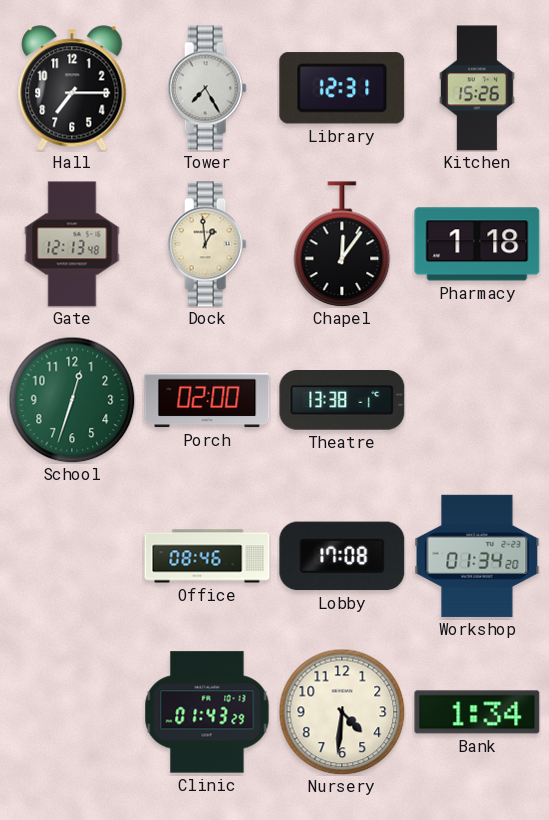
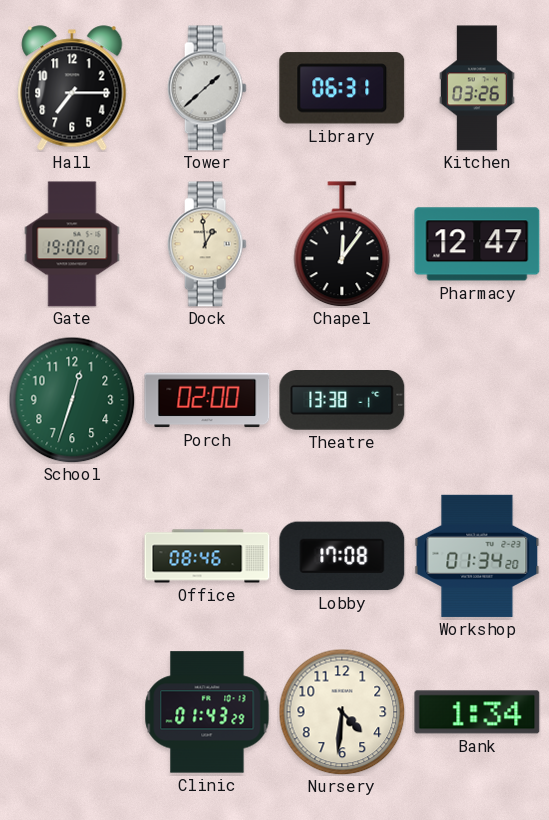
Tower: 7:25 -> 1:38 (207, 88)
Library: 12:31 -> 06:31 (342, 88)
Kitchen: 15:26 -> 03:26 (477, 88)
Gate: 12:13 -> 19:00 (72, 244)
Pharmacy: 1:18 -> 12:47 (477, 244)
